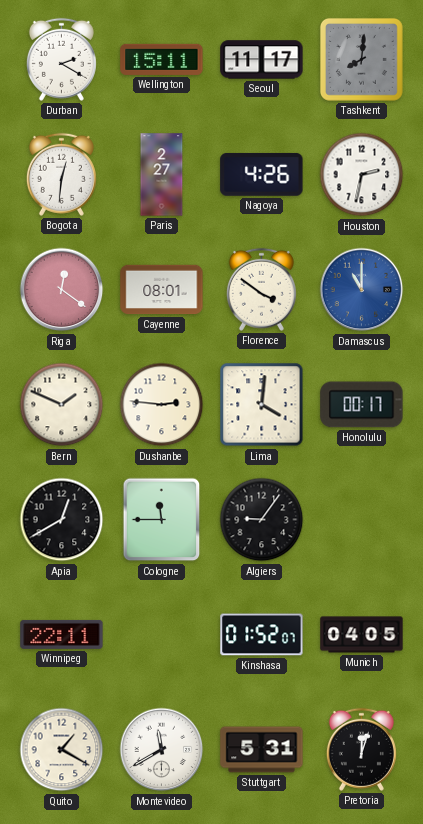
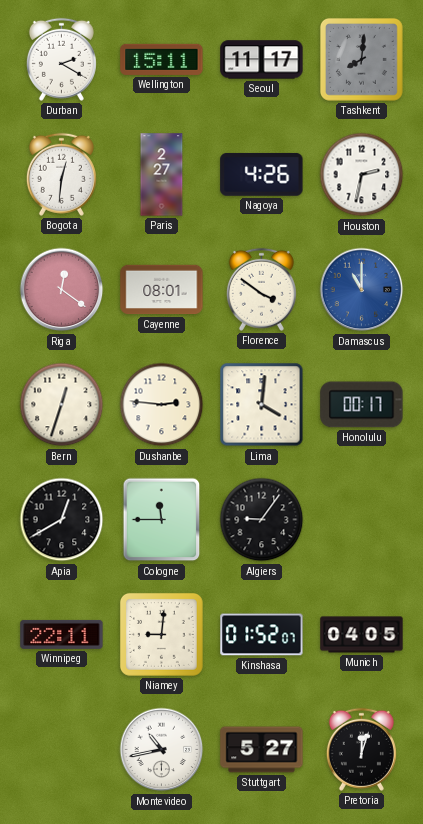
Bern: 1:49 -> 12:33 (62, 405)
Niamey: none -> 9:01 (161, 634)
Quito: 1:20 -> none (62, 750)
Montevideo: 11:40 -> 10:43 (162, 750)
Stuttgart: 5:31 -> 5:27 (262, 750)
